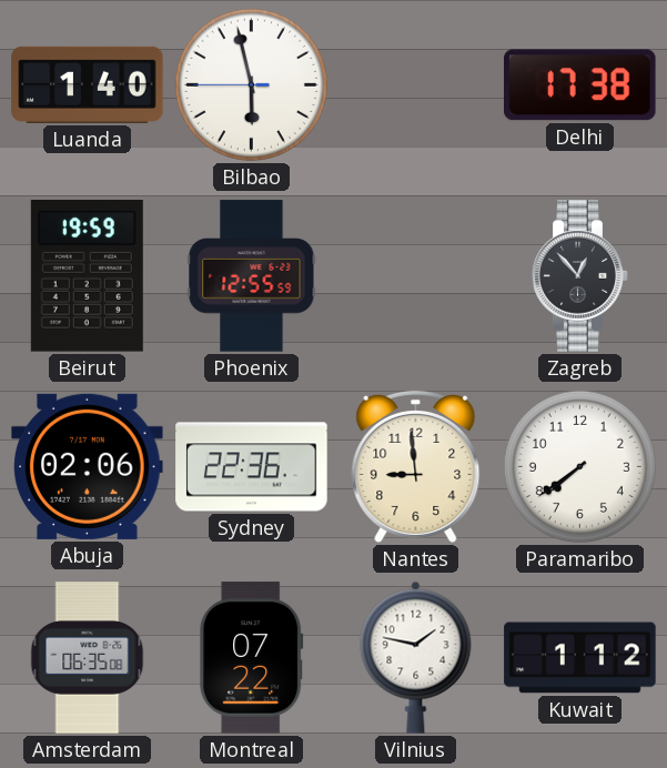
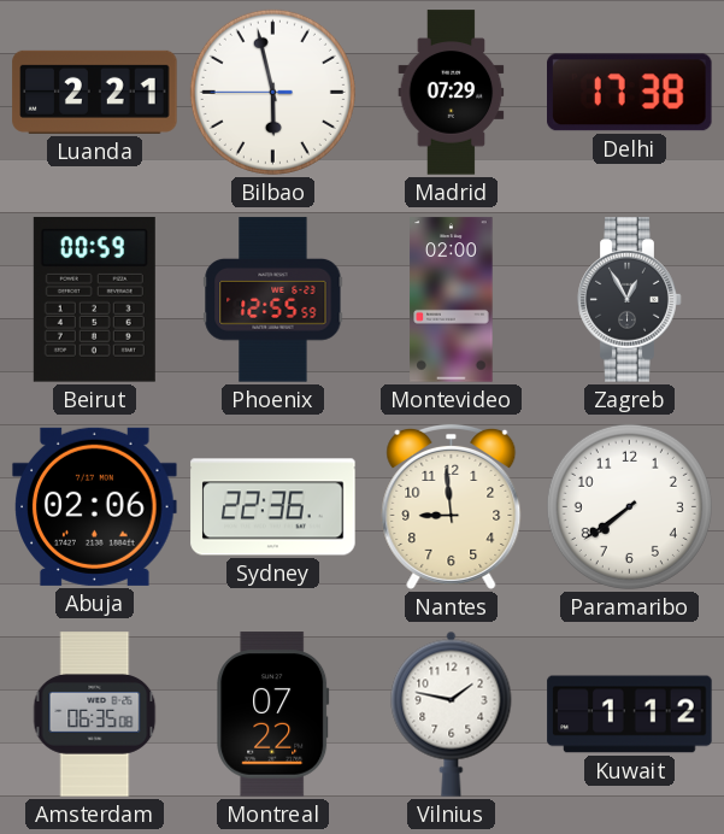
Luanda: 1:40 -> 2:21 (95, 92)
Madrid: none -> 07:29 (452, 93)
Beirut: 19:59 -> 00:59 (94, 300)
Montevideo: none -> 02:00 (452, 300)
Zagreb: 12:53 -> 12:55 (630, 300)
